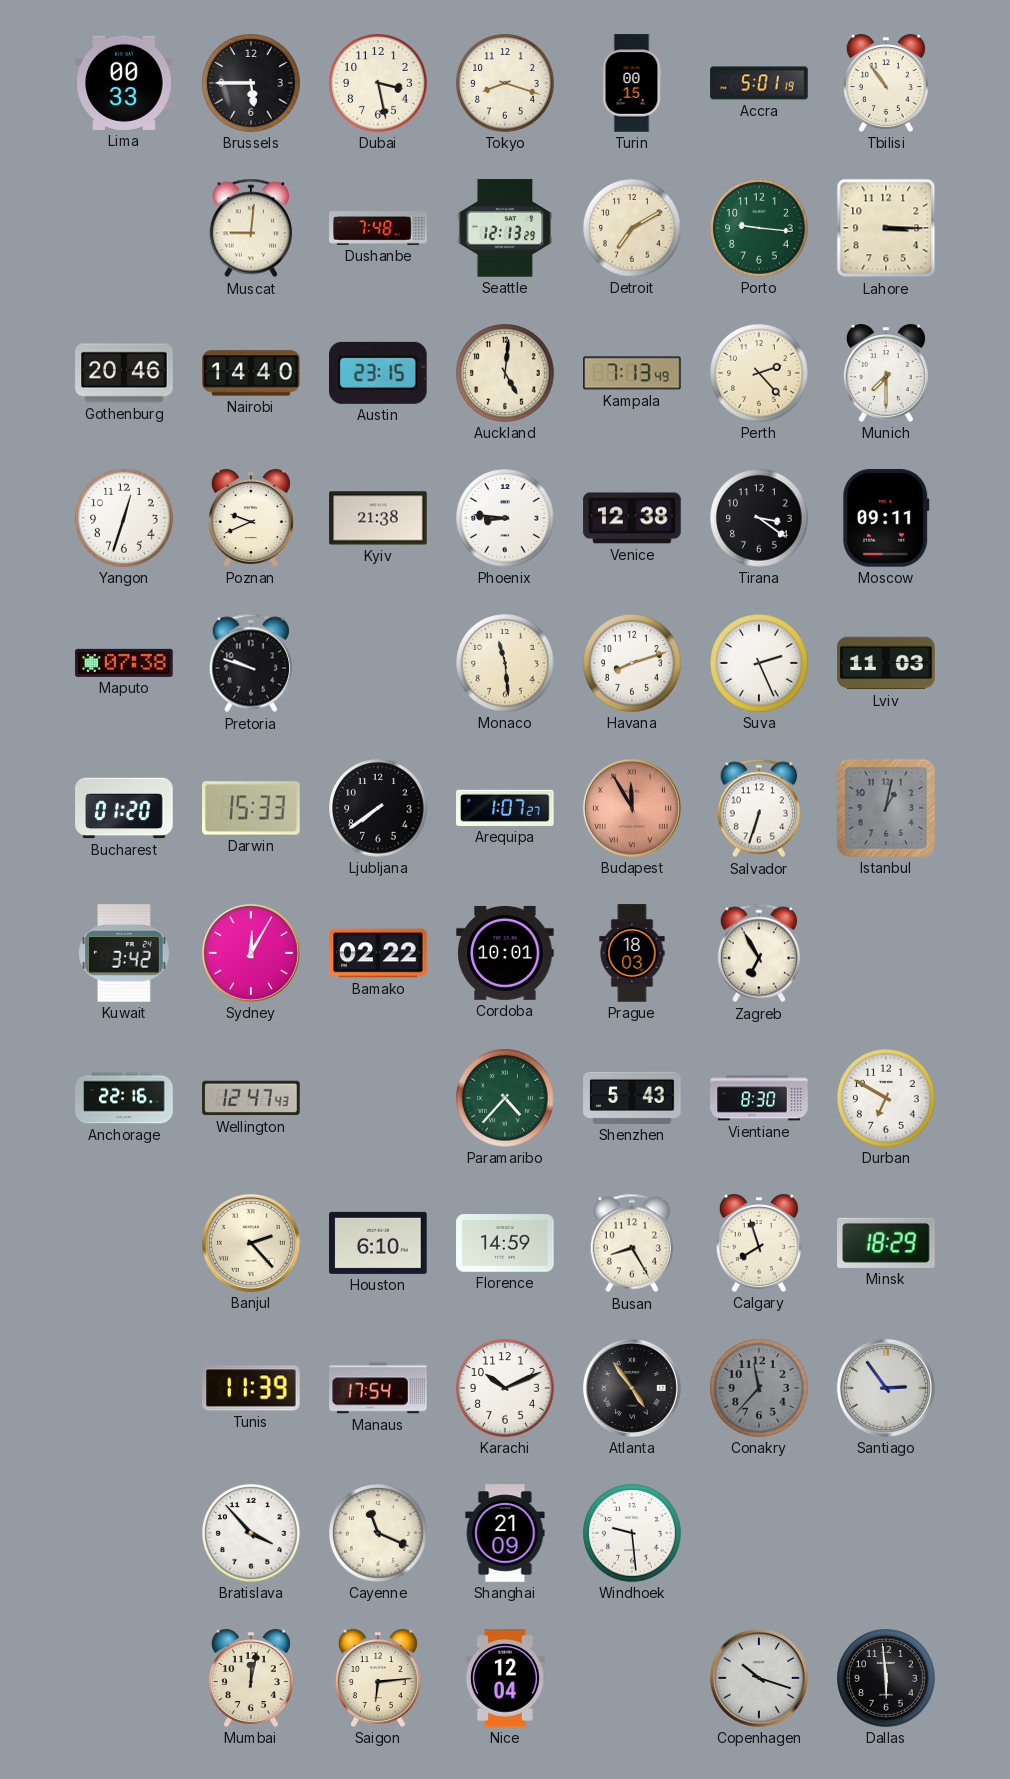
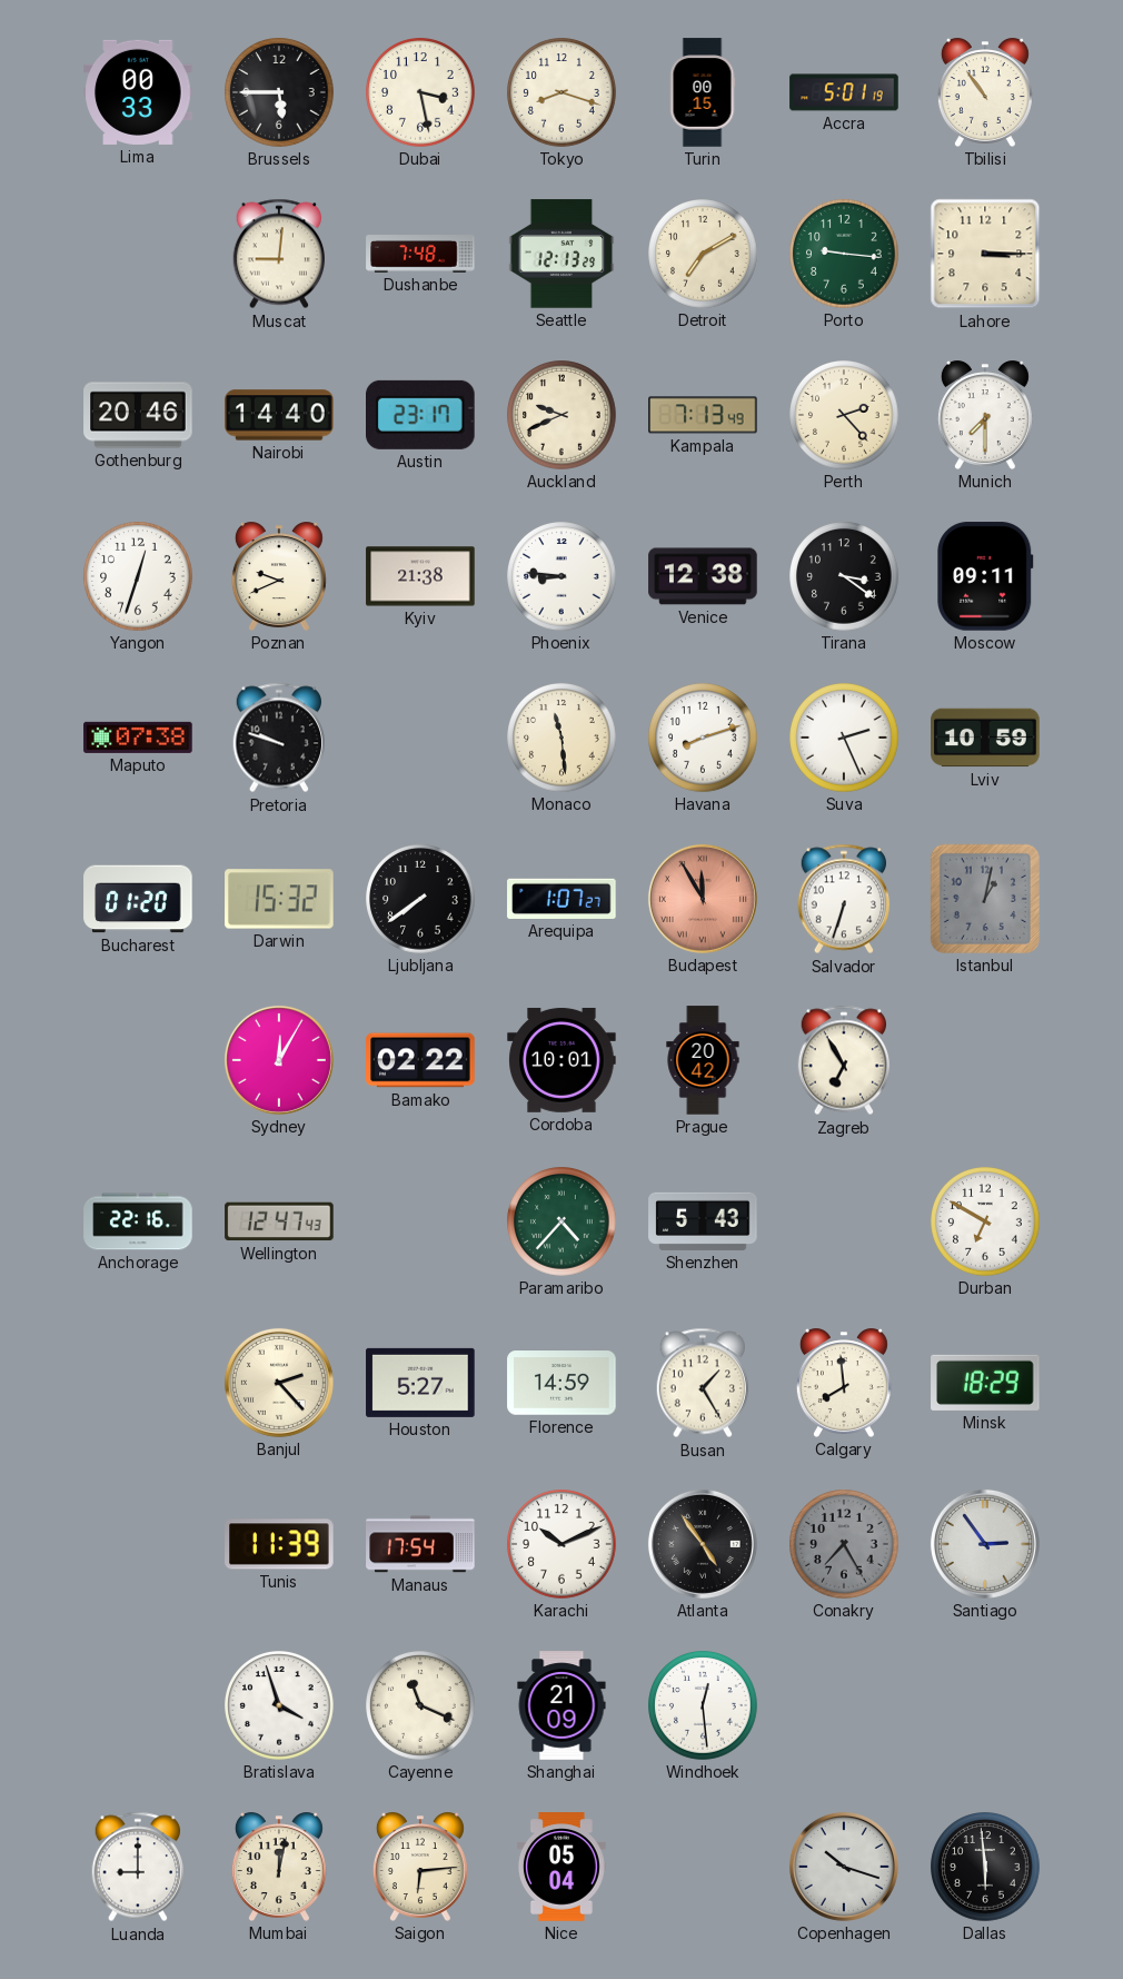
Austin: 23:15 -> 23:17 (421, 415)
Auckland: 5:01 -> 9:41 (561, 415)
Lviv: 11:03 -> 10:59 (985, 738)
Darwin: 15:33 -> 15:32 (279, 899)
Kuwait: 3:42 -> none (124, 953)
Prague: 18:03 -> 20:42 (703, 1060)
Vientiane: 8:30 -> none (759, 1098)
Houston: 6:10 -> 5:27 (420, 1383)
Busan: 8:25 -> 1:25 (702, 1383)
Calgary: 7:57 -> 7:59 (844, 1383)
Conakry: 11:37 -> 7:25 (844, 1544)
Bratislava: 3:53 -> 3:57 (279, 1705)
Windhoek: 9:29 -> 12:29 (703, 1705)
Luanda: none -> 9:00 (137, 1867)
Nice: 12:04 -> 05:04 (561, 1867)
